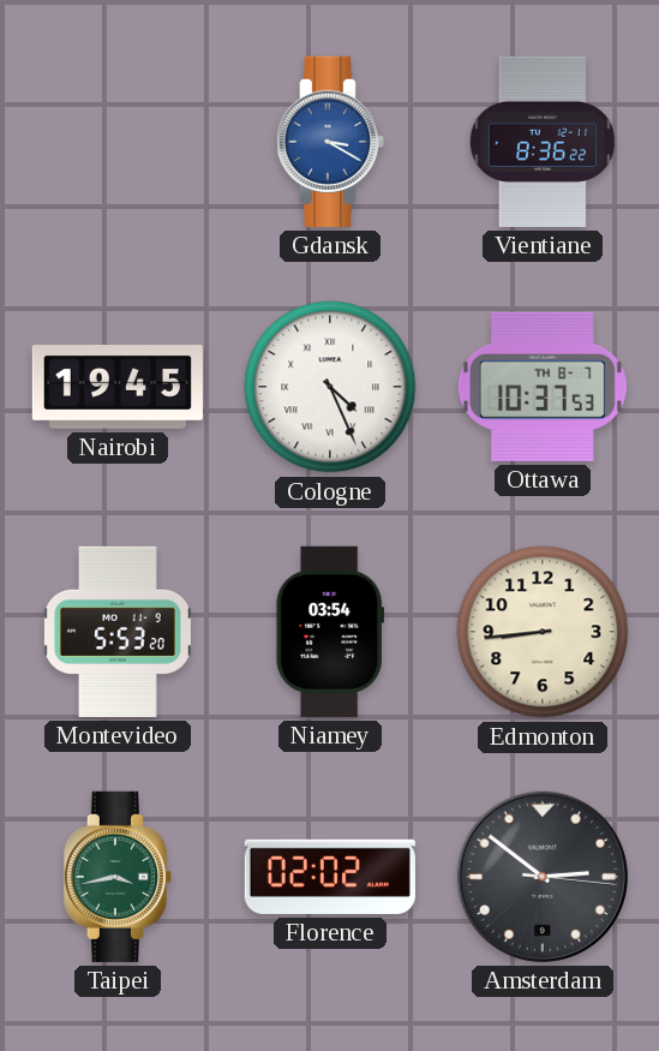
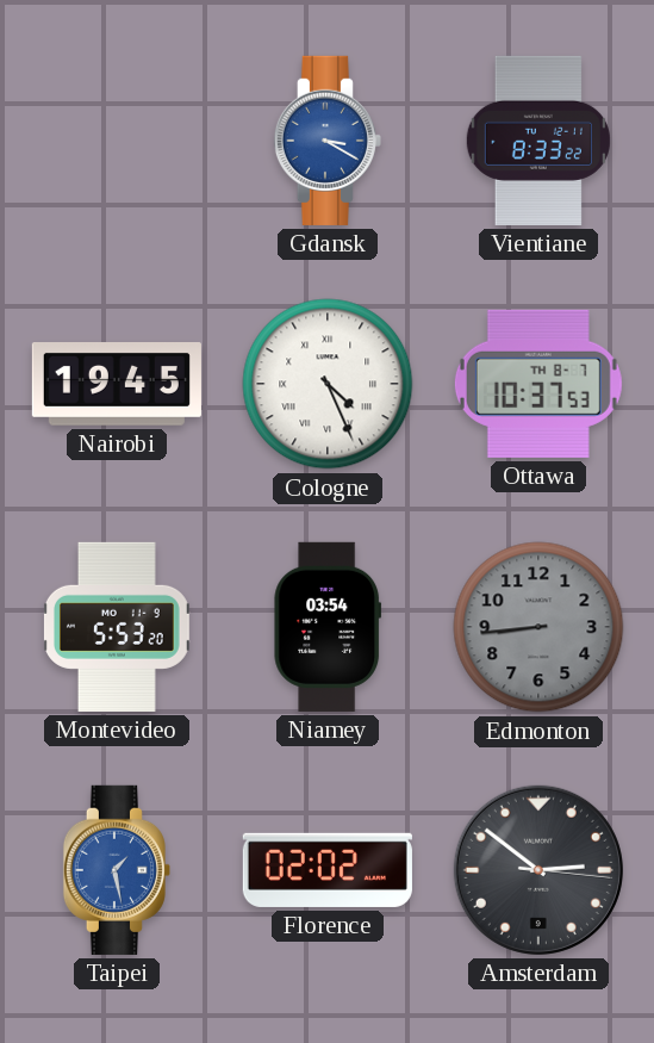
Vientiane: 8:36 -> 8:33 (538, 141)
Edmonton dial: cream -> grey (538, 627)
Taipei: 3:43 -> 1:28 (117, 870)
Taipei dial: green -> blue (117, 870)
